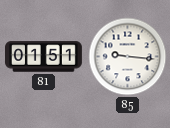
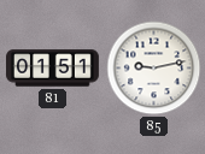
85: 9:16 -> 9:13 (154, 69)
